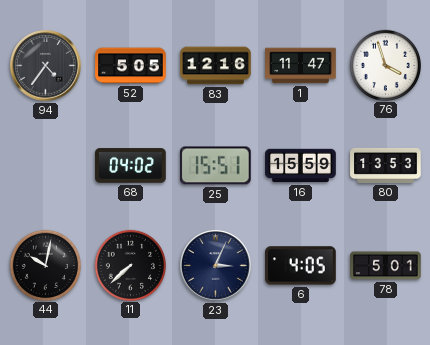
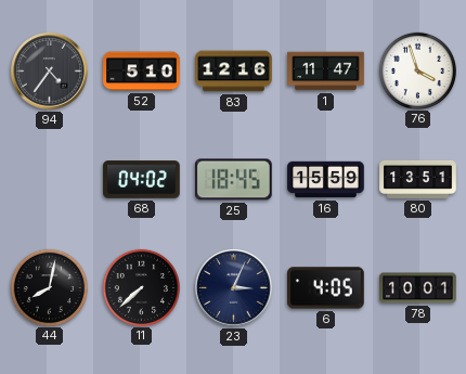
52: 5:05 -> 5:10 (142, 72)
25: 15:51 -> 18:45 (234, 180)
80: 13:53 -> 13:51 (418, 179)
44: 10:02 -> 8:02 (49, 287)
78: 5:01 -> 10:01 (418, 288)
